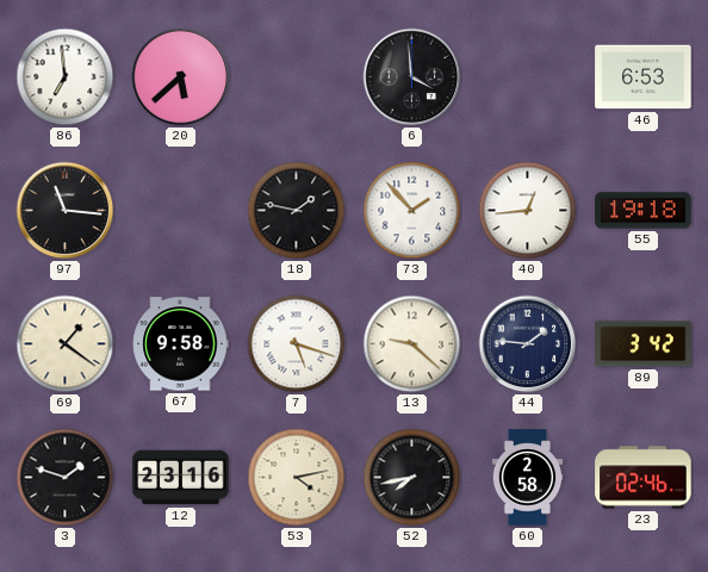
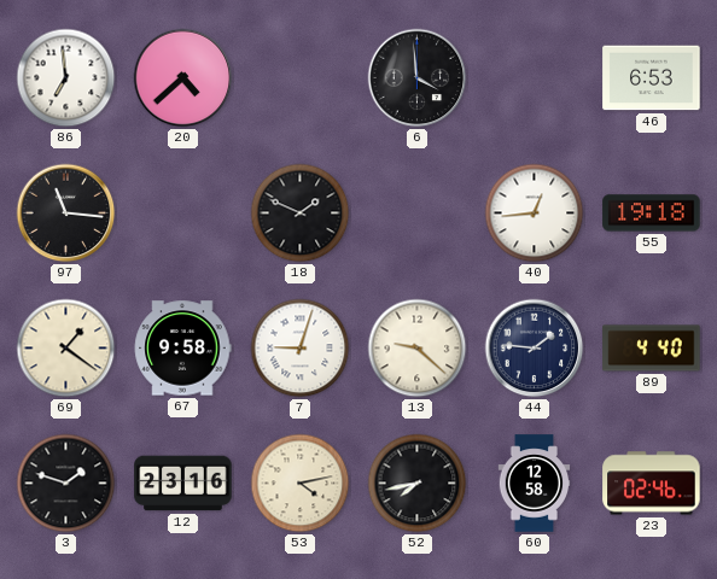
20: 5:38 -> 4:38 (183, 78)
18: 1:47 -> 1:49 (301, 214)
73: 1:53 -> none (412, 211)
7: 5:18 -> 9:03 (301, 349)
89: 3:42 -> 4:40 (652, 349)
60: 2:58 -> 12:58 (535, 484)
